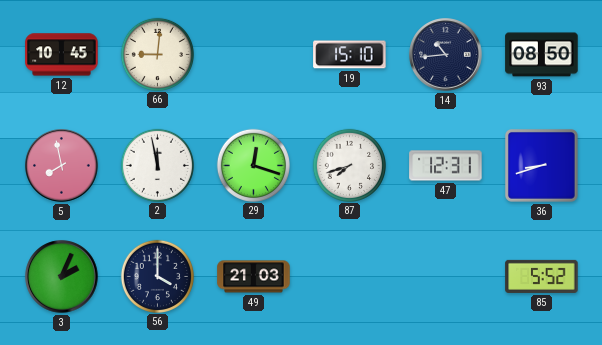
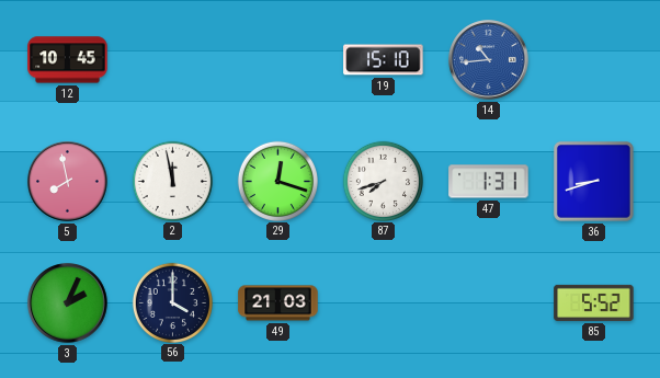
66: 9:01 -> none (157, 54)
14 dial: navy -> blue (489, 60)
93: 08:50 -> none (542, 55)
47: 12:31 -> 1:31 (489, 182)
